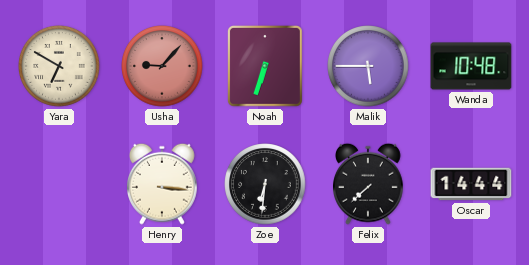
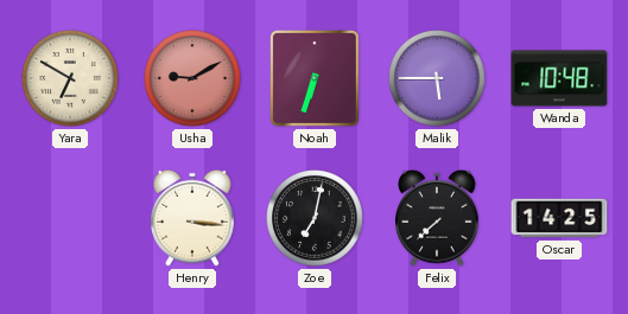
Usha: 9:07 -> 9:10 (192, 78)
Zoe: 6:31 -> 7:02 (315, 218)
Oscar: 14:44 -> 14:25 (559, 218)
